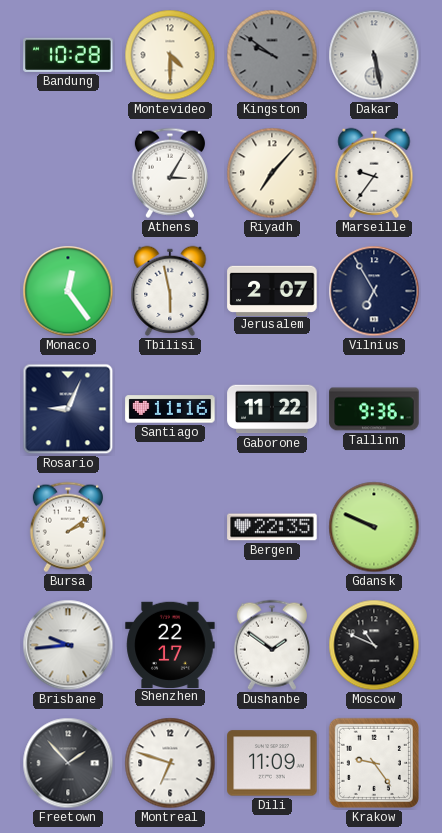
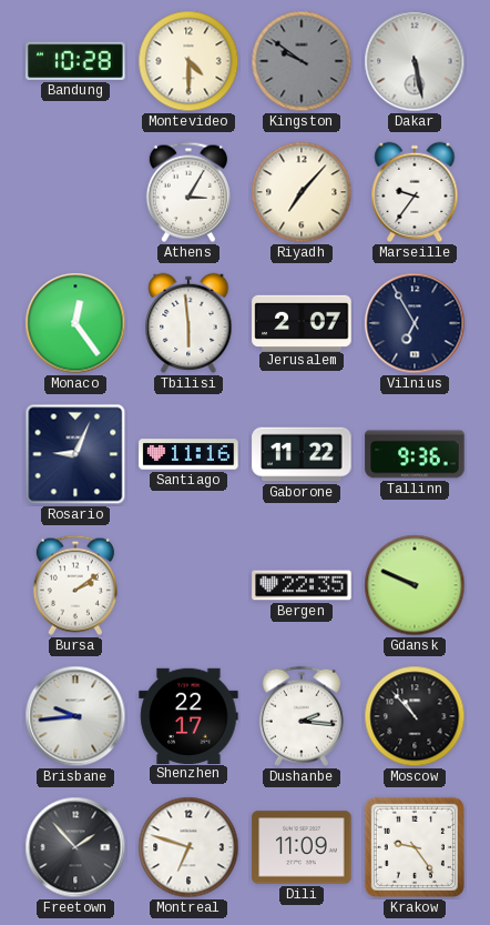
Tbilisi: 5:58 -> 5:59 (188, 323)
Dushanbe: 1:51 -> 2:16 (302, 716)
Moscow: 10:49 -> 10:53 (415, 716)
